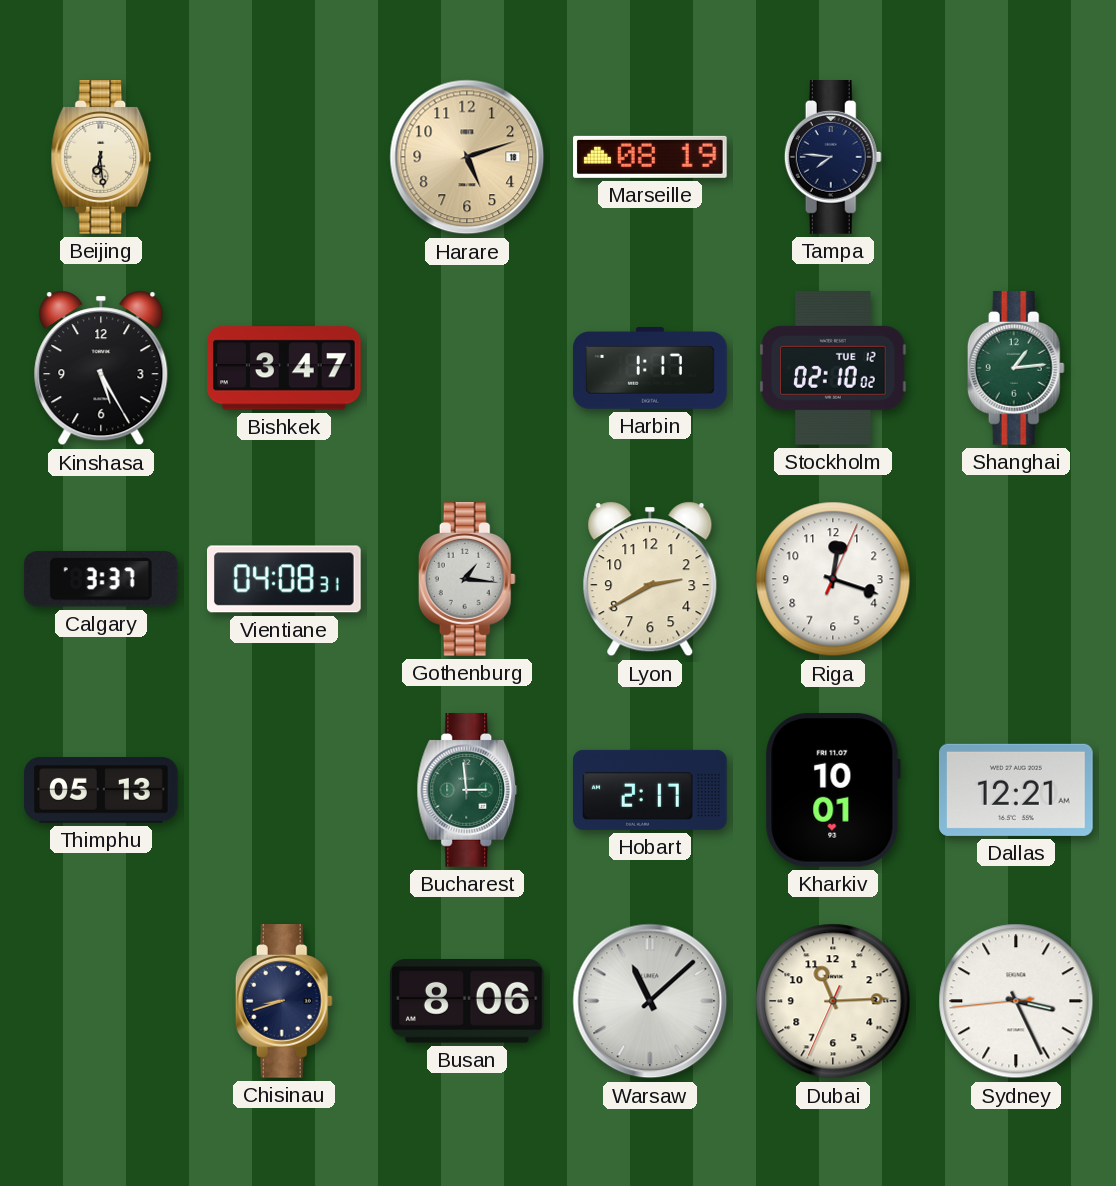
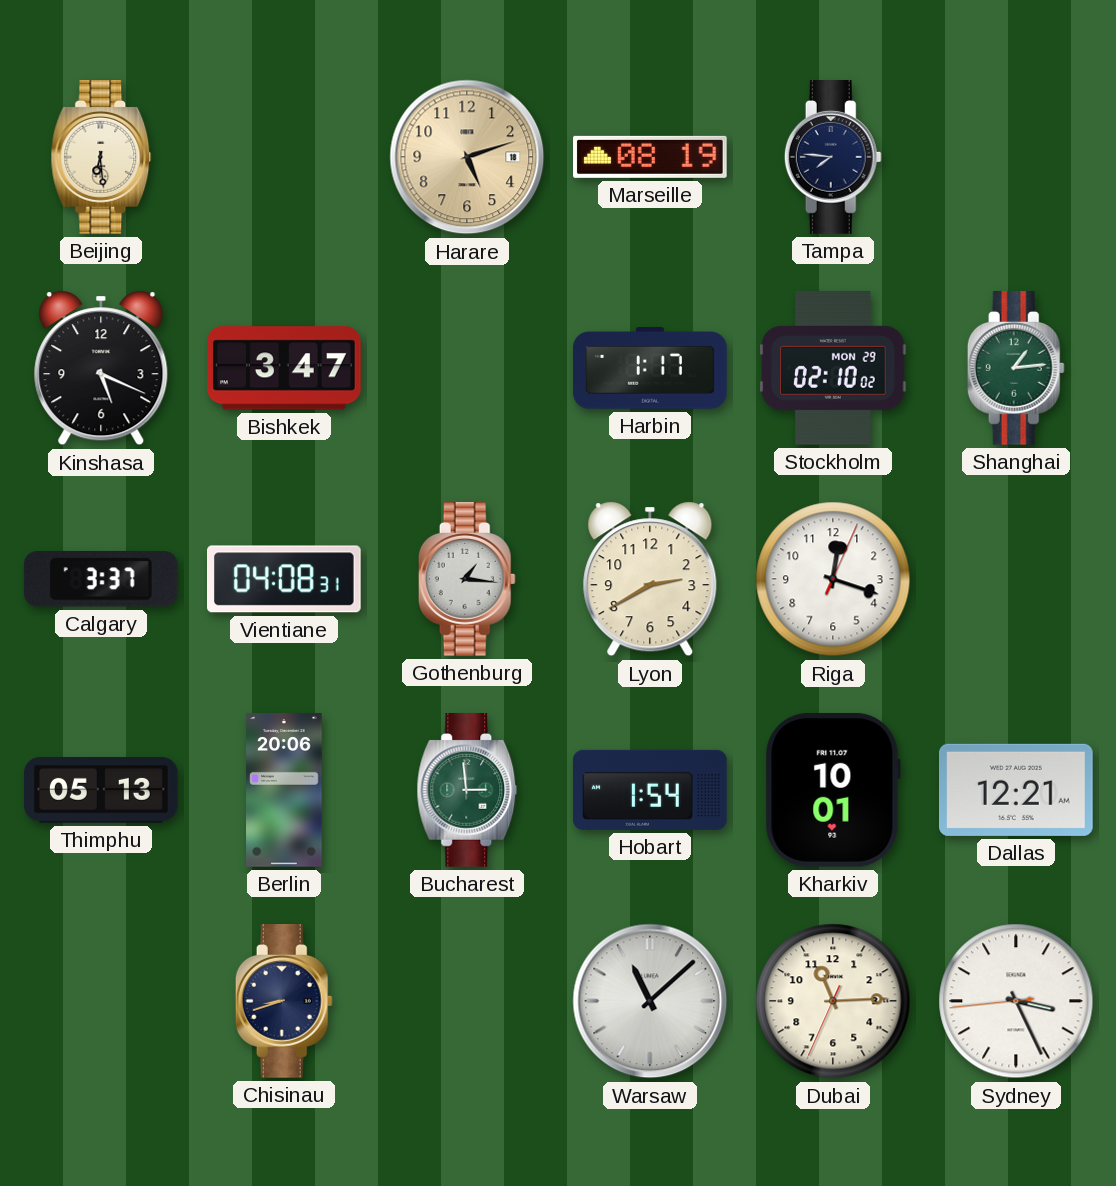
Kinshasa: 5:25 -> 5:19 (101, 368)
Stockholm date: TUE 12 -> MON 29 (833, 369)
Berlin: none -> 20:06 (284, 790)
Hobart: 2:17 -> 1:54 (650, 790)
Busan: 8:06 -> none (467, 1001)
